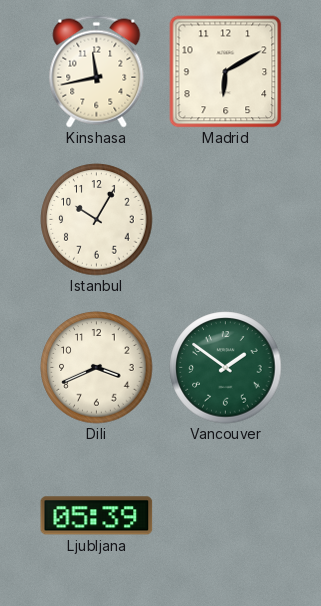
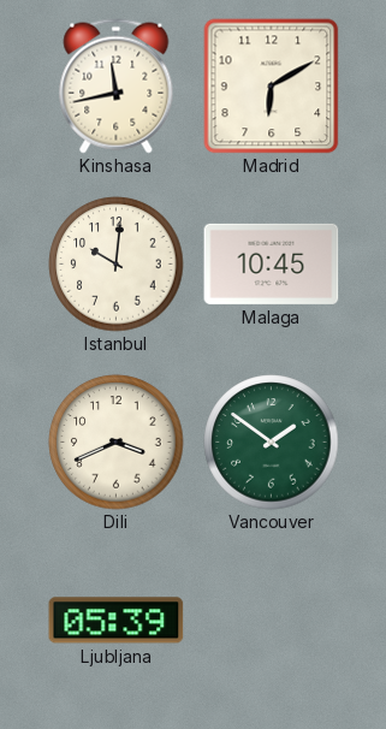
Istanbul: 10:05 -> 10:01 (117, 265)
Malaga: none -> 10:45 (272, 263)
